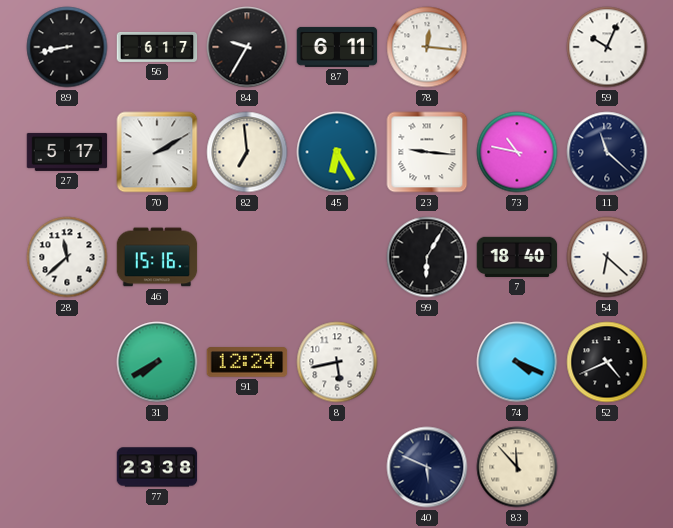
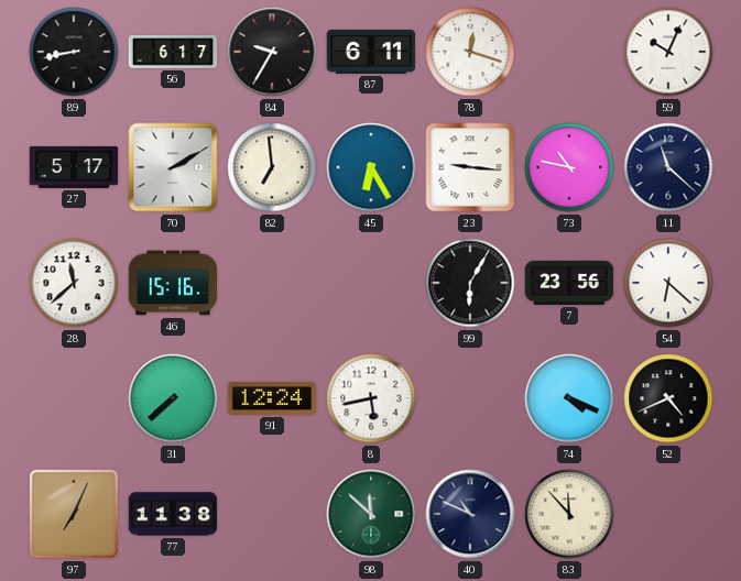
78: 12:16 -> 12:18 (470, 52)
7: 18:40 -> 23:56 (569, 283)
31: 7:40 -> 7:38 (173, 398)
97: none -> 7:04 (74, 514)
77: 23:38 -> 11:38 (173, 514)
98: none -> 11:52 (371, 514)
40: 5:49 -> 10:49 (470, 514)
